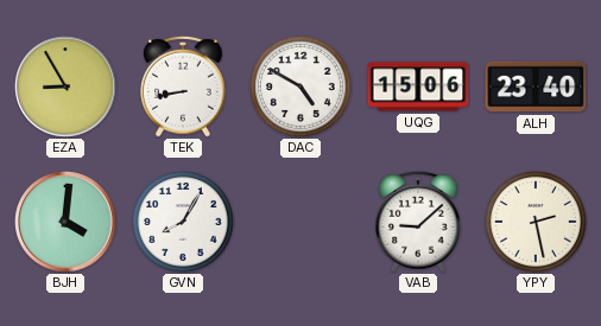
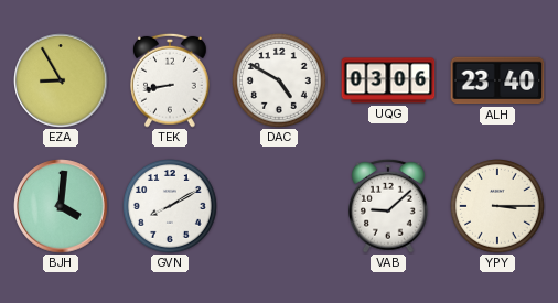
UQG: 15:06 -> 03:06 (388, 80)
GVN: 8:05 -> 8:10 (171, 207)
YPY: 2:28 -> 3:15 (498, 207)
